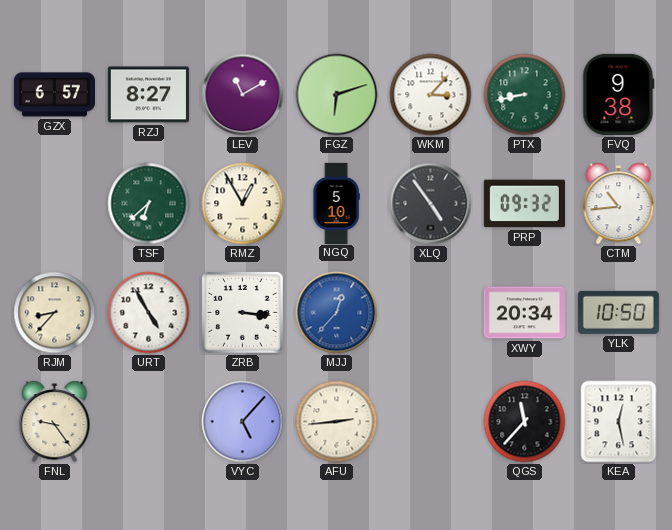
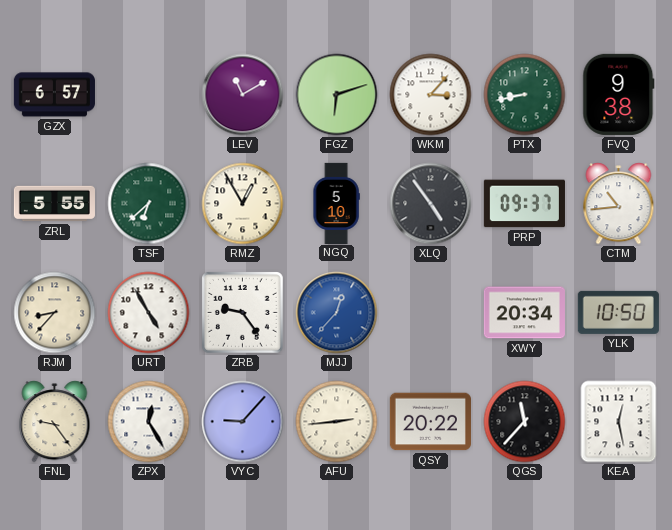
RZJ: 8:27 -> none (148, 95)
ZRL: none -> 5:55 (54, 204)
PRP: 09:32 -> 09:37 (524, 204)
ZRB: 3:16 -> 9:24 (243, 313)
ZPX: none -> 12:25 (149, 422)
VYC: 5:07 -> 9:07 (243, 422)
QSY: none -> 20:22 (430, 422)
